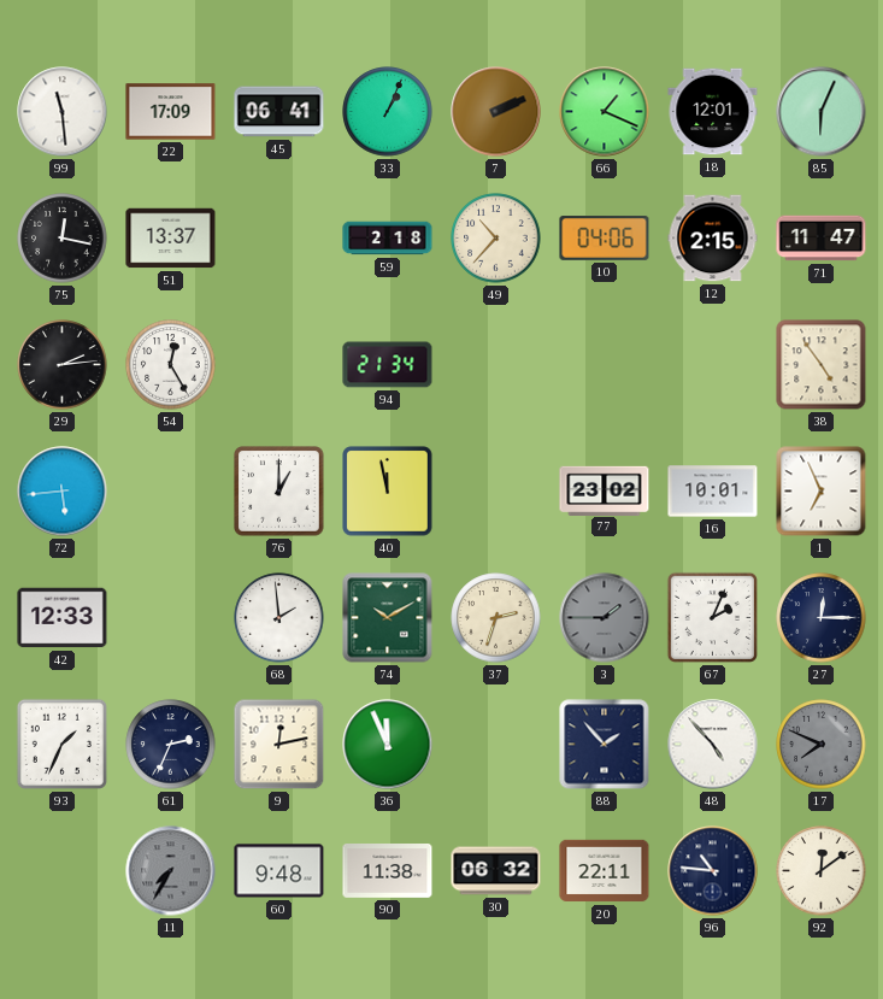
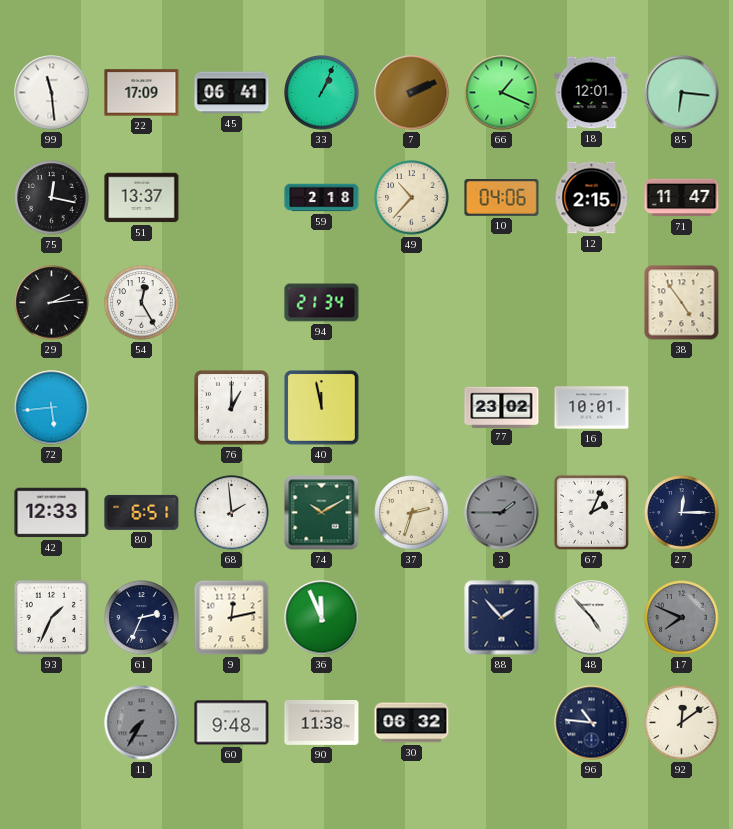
85: 6:04 -> 6:16 (682, 93)
1: 6:56 -> none (822, 492)
80: none -> 6:51 (142, 512)
20: 22:11 -> none (605, 871)
